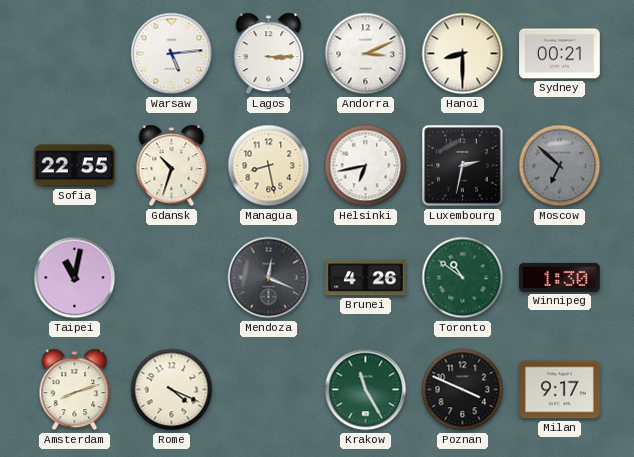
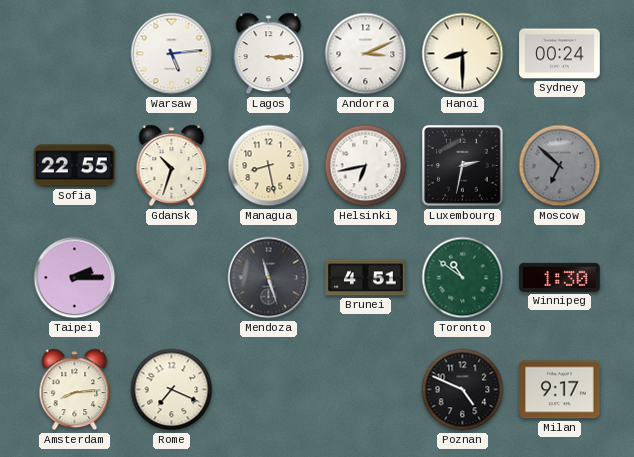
Sydney: 00:21 -> 00:24 (560, 54)
Taipei: 11:02 -> 2:15 (75, 278)
Mendoza: 12:19 -> 11:27 (269, 278)
Brunei: 4:26 -> 4:51 (366, 278)
Amsterdam: 8:12 -> 8:14 (75, 390)
Rome: 4:19 -> 7:19 (172, 390)
Krakow: 11:25 -> none (366, 390)
Poznan: 3:49 -> 4:49 (463, 390)
